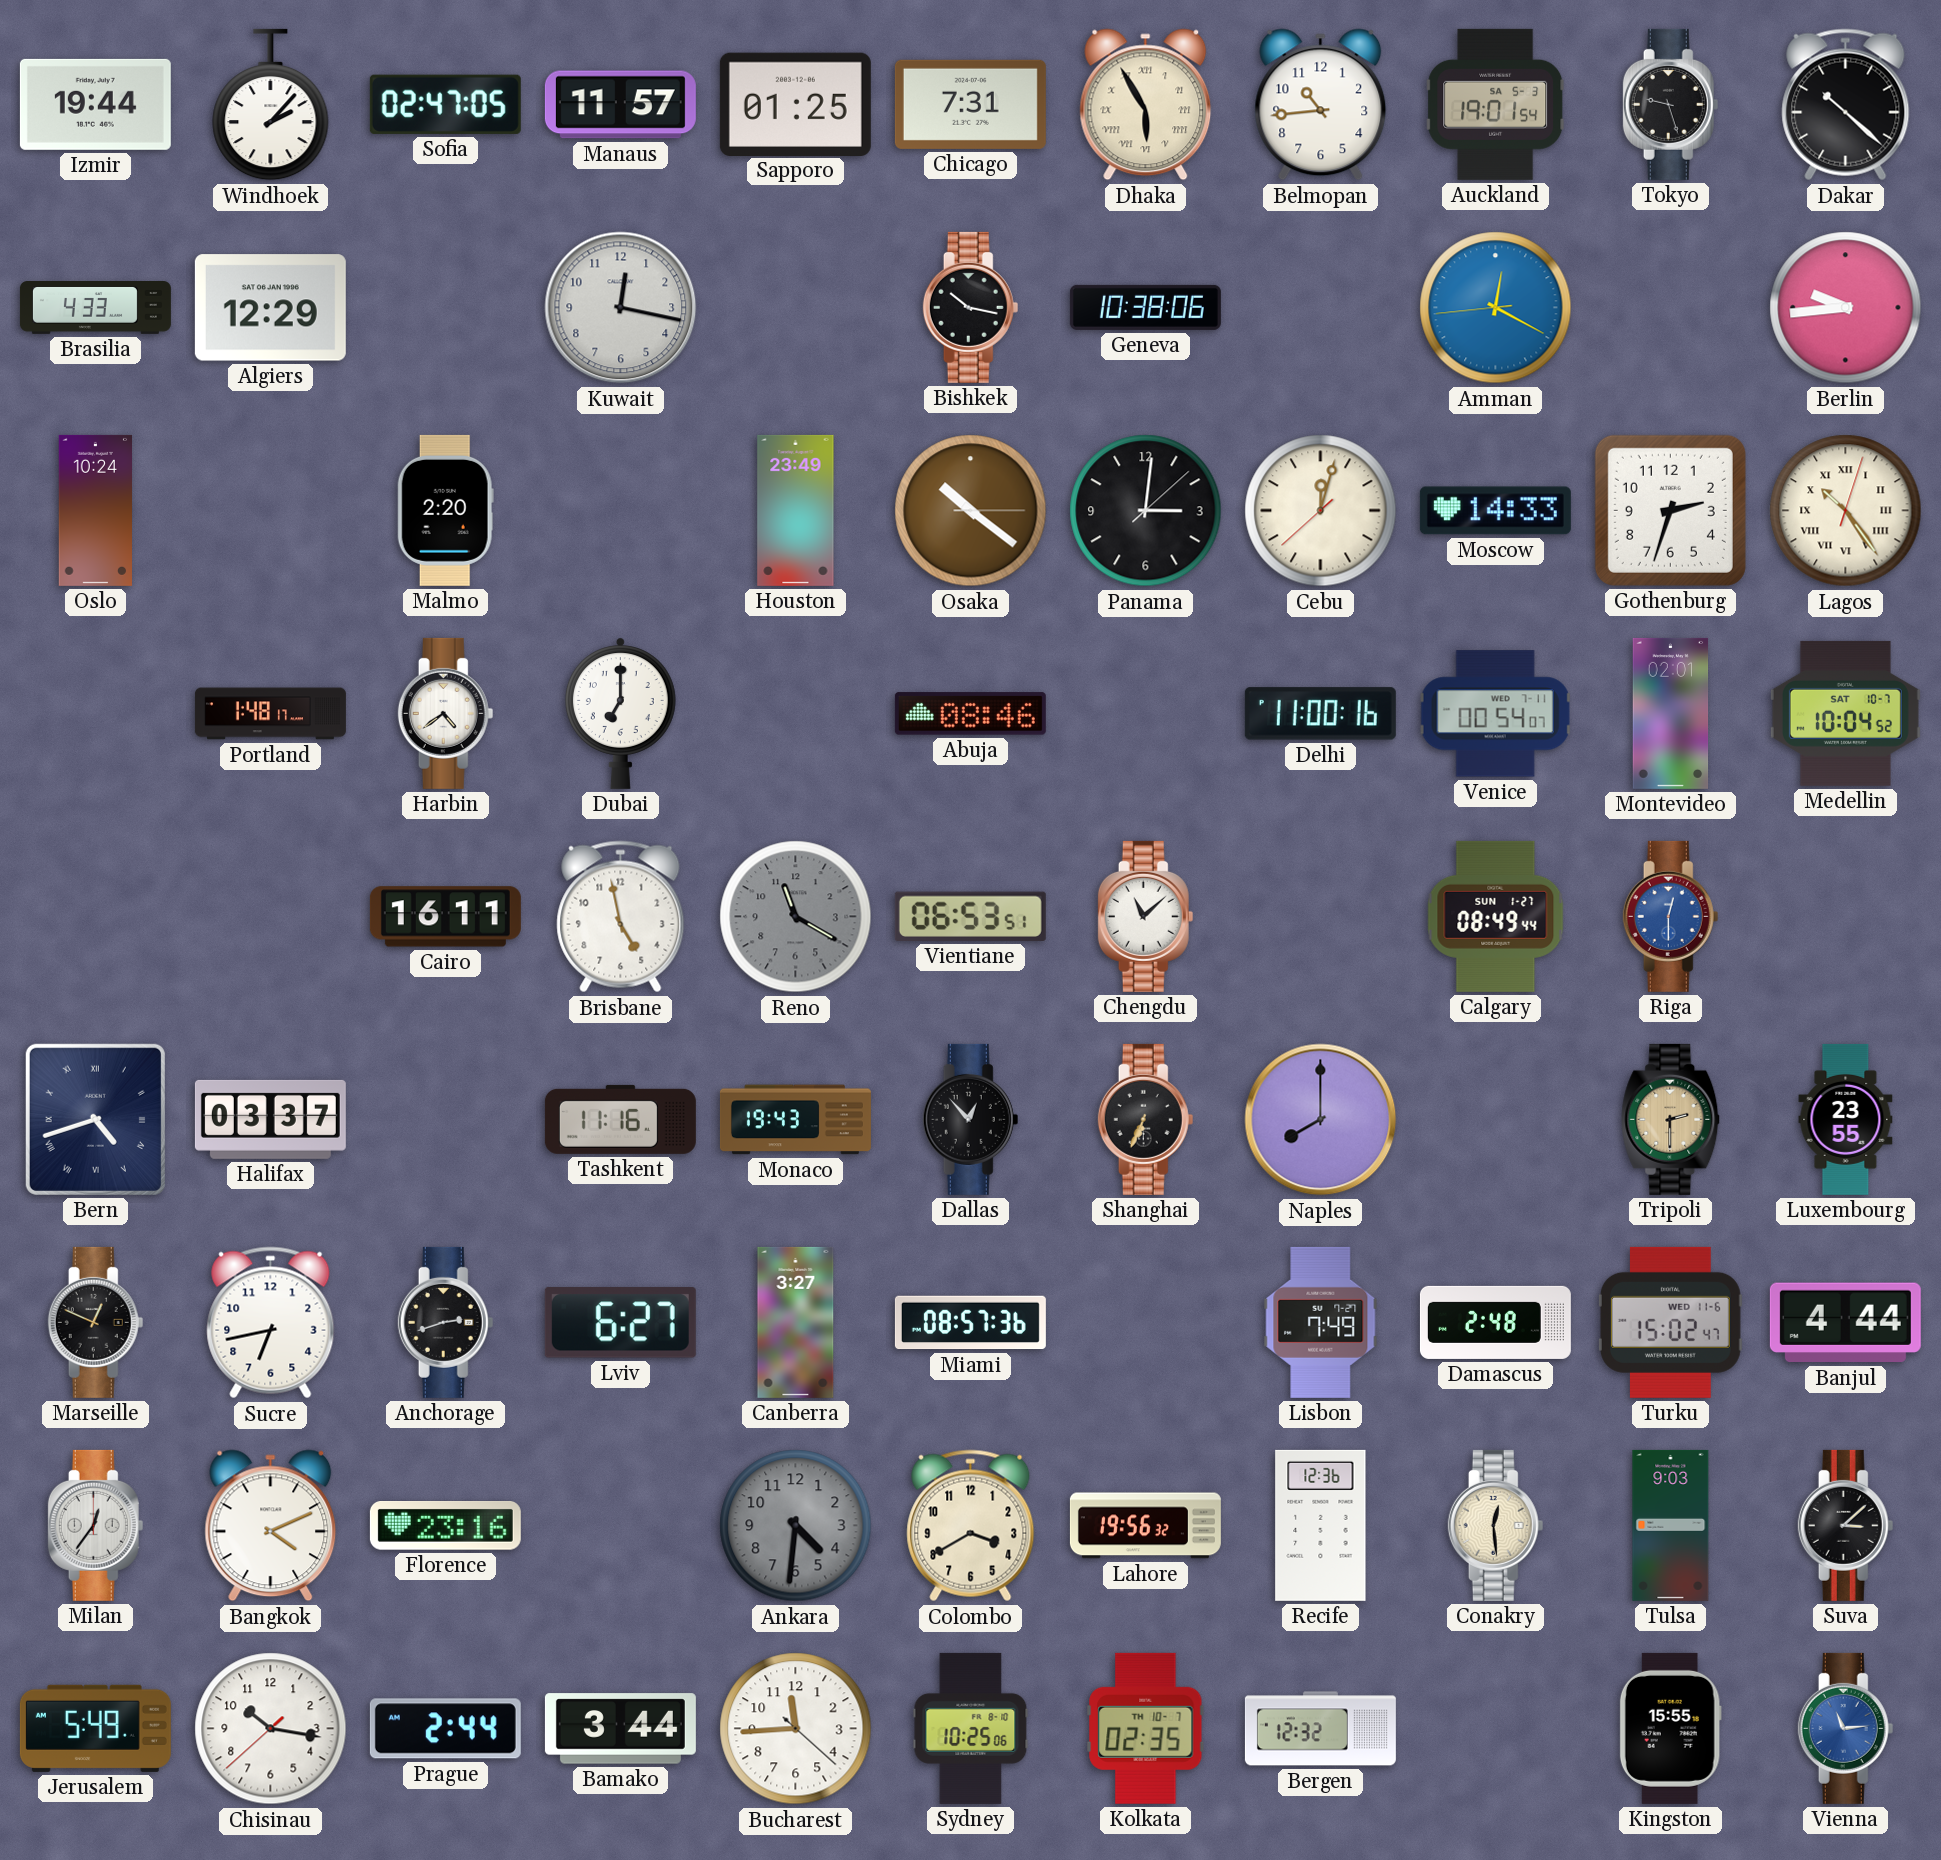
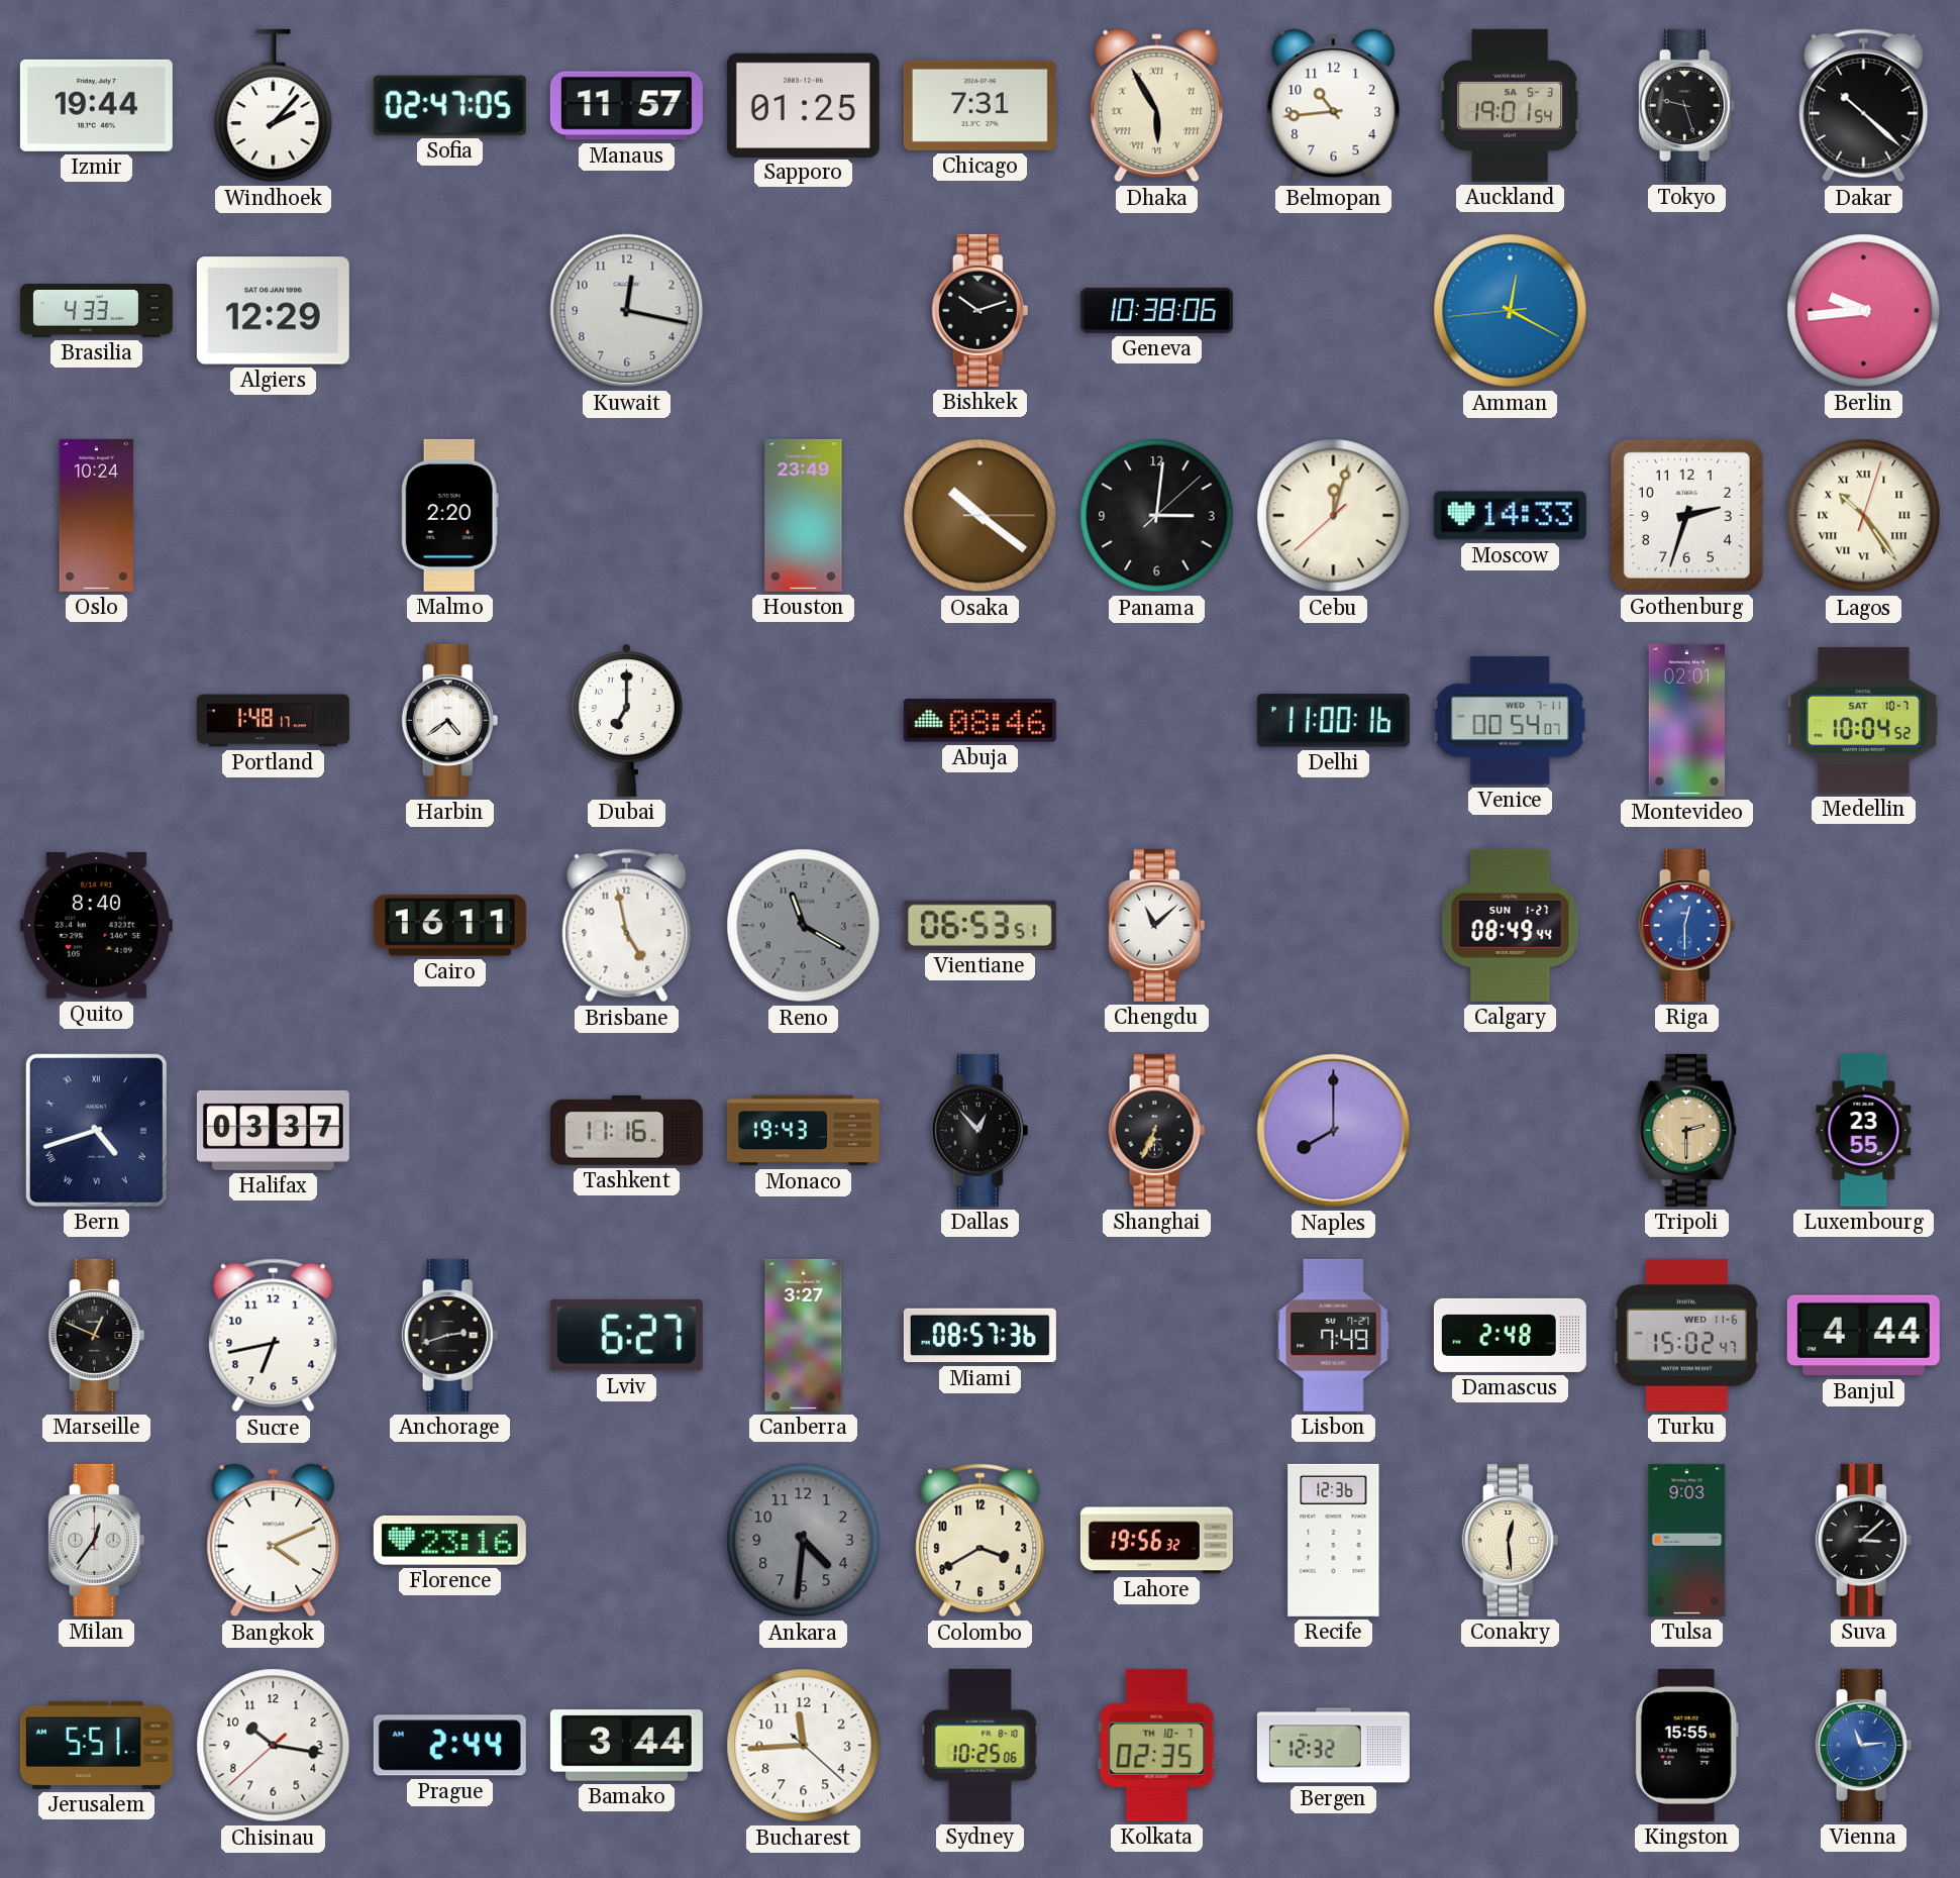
Bishkek: 10:17 -> 10:12 (981, 310)
Quito: none -> 8:40 (96, 925)
Jerusalem: 5:49 -> 5:51 (96, 1745)
